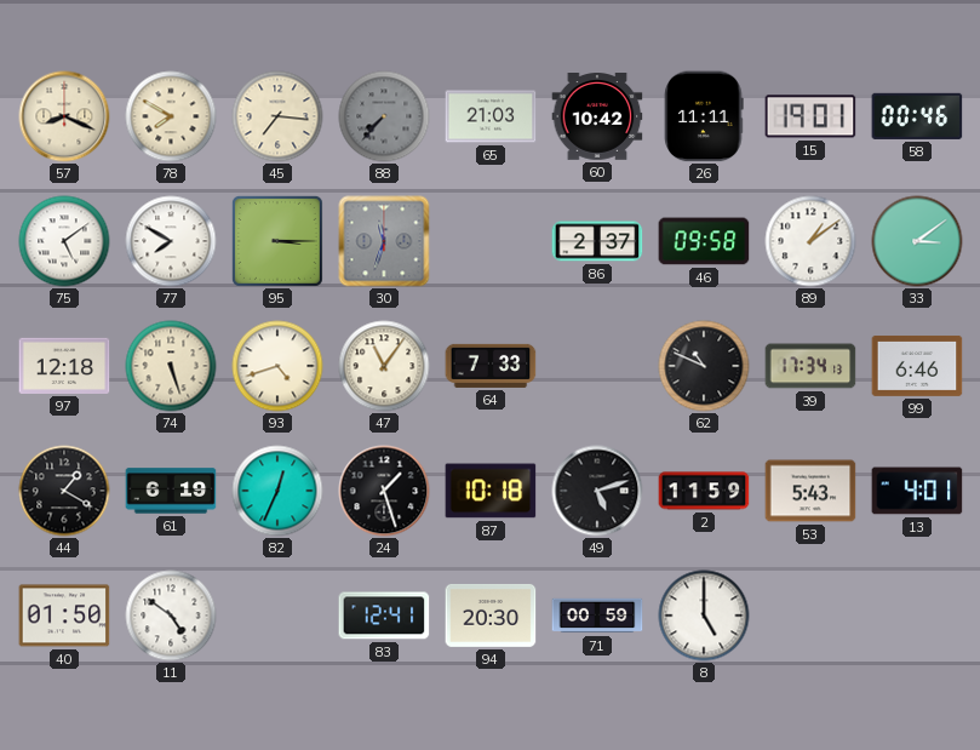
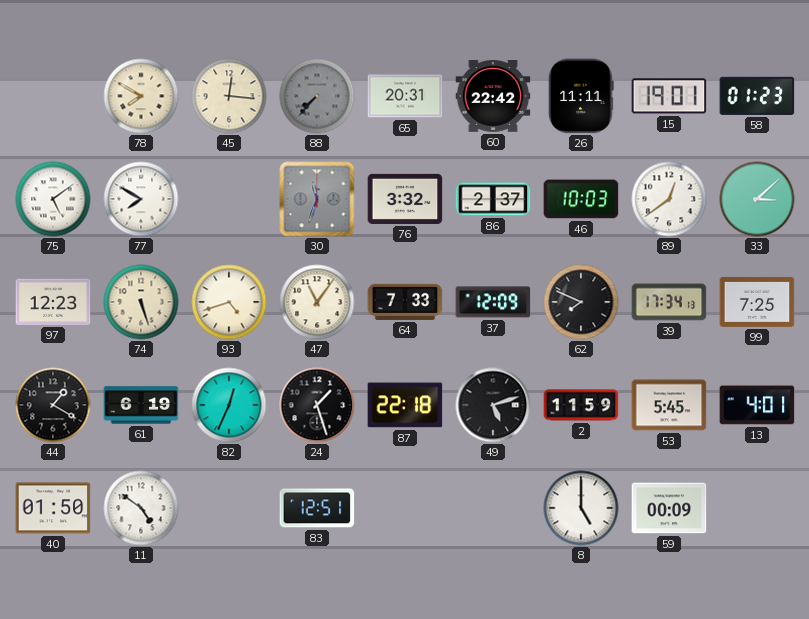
57: 8:19 -> none (64, 116)
45: 7:16 -> 12:16 (229, 96)
65: 21:03 -> 20:31 (405, 96)
60: 10:42 -> 22:42 (493, 97)
58: 00:46 -> 01:23 (757, 96)
95: 3:15 -> none (277, 241)
76: none -> 3:32 (405, 199)
46: 09:58 -> 10:03 (581, 199)
89: 1:09 -> 12:39 (669, 199)
33: 3:09 -> 3:08 (757, 199)
97: 12:18 -> 12:23 (53, 302)
37: none -> 12:09 (493, 302)
62: 10:49 -> 7:49 (581, 302)
99: 6:46 -> 7:25 (757, 302)
87: 10:18 -> 22:18 (405, 405)
53: 5:43 -> 5:45 (669, 405)
83: 12:41 -> 12:51 (317, 508)
94: 20:30 -> none (491, 616)
71: 00:59 -> none (597, 616)
59: none -> 00:09 (669, 508)
